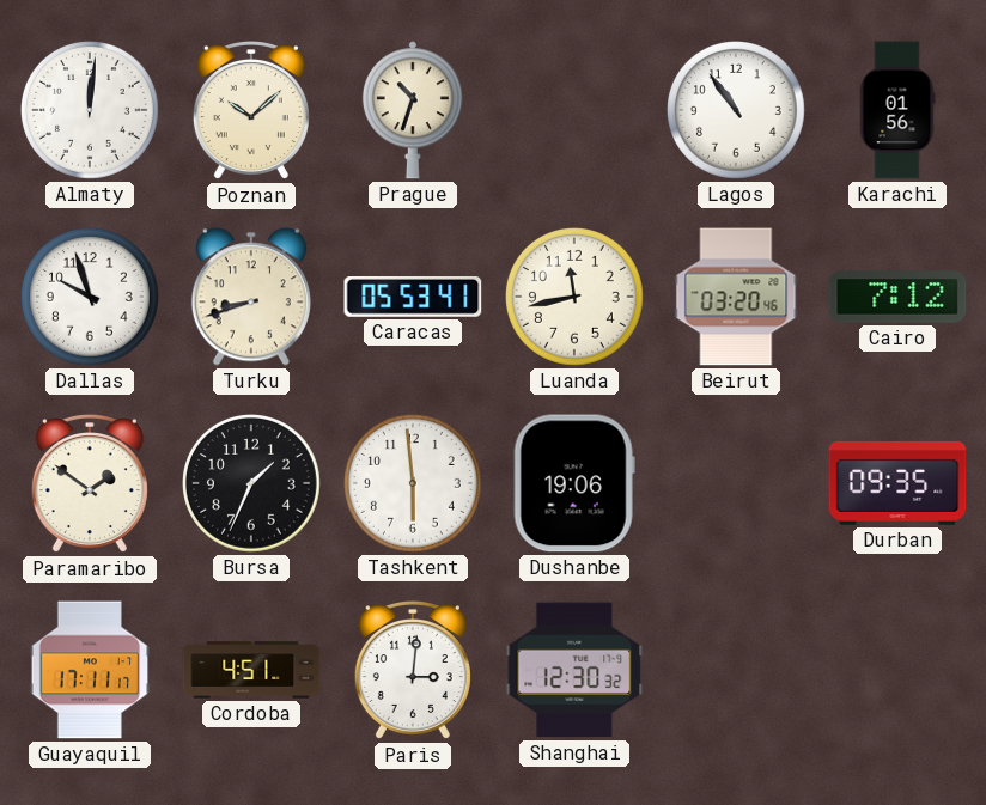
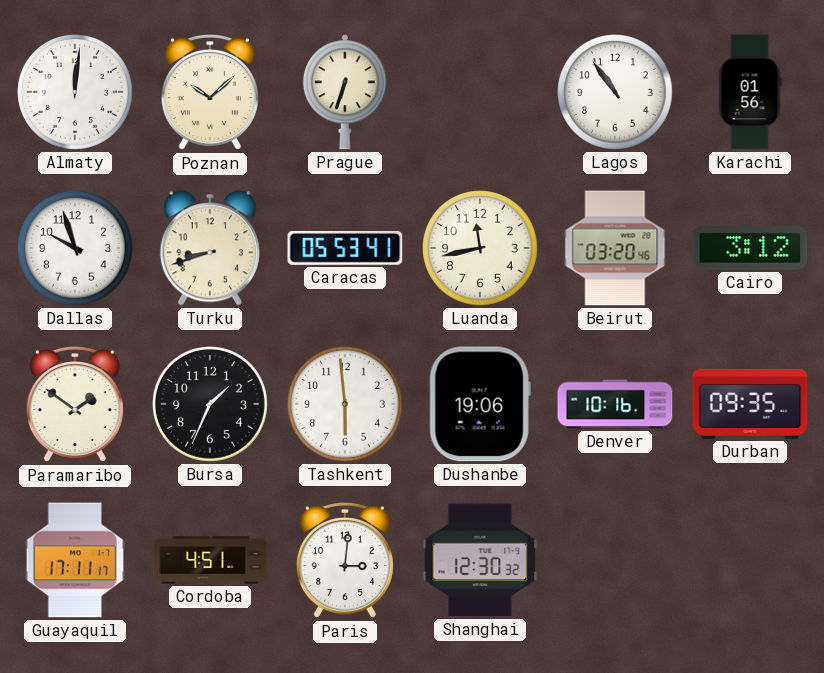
Prague: 10:33 -> 6:33 (345, 92)
Cairo: 7:12 -> 3:12 (750, 248)
Denver: none -> 10:16 (615, 404)
